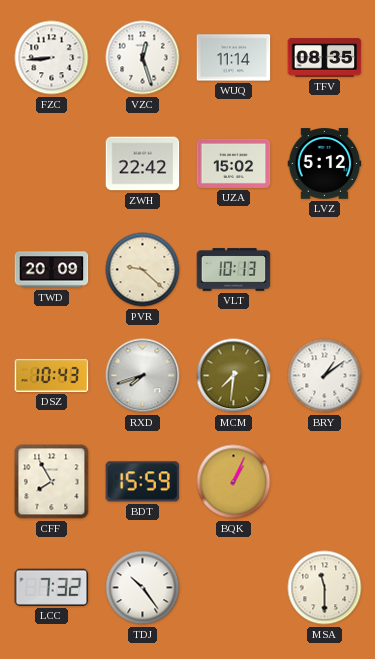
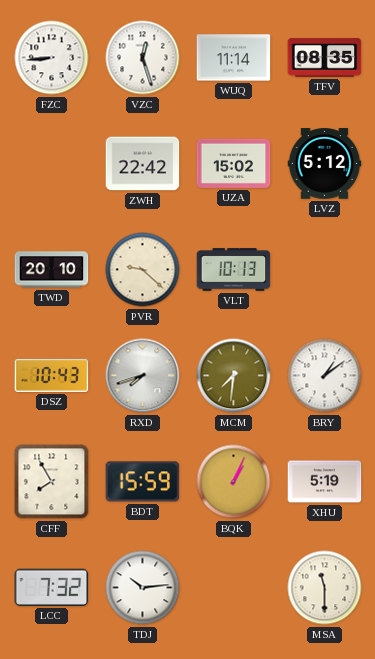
TWD: 20:09 -> 20:10 (52, 270)
XHU: none -> 5:19 (325, 482)
TDJ: 10:24 -> 10:14 (143, 588)
